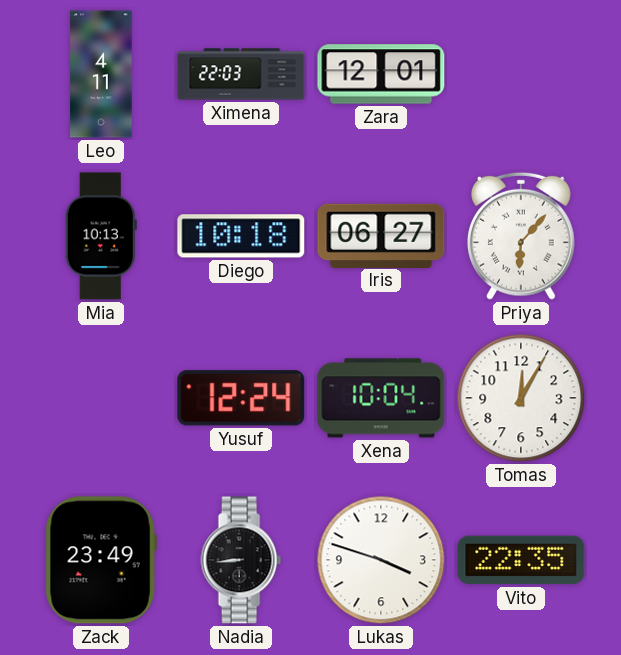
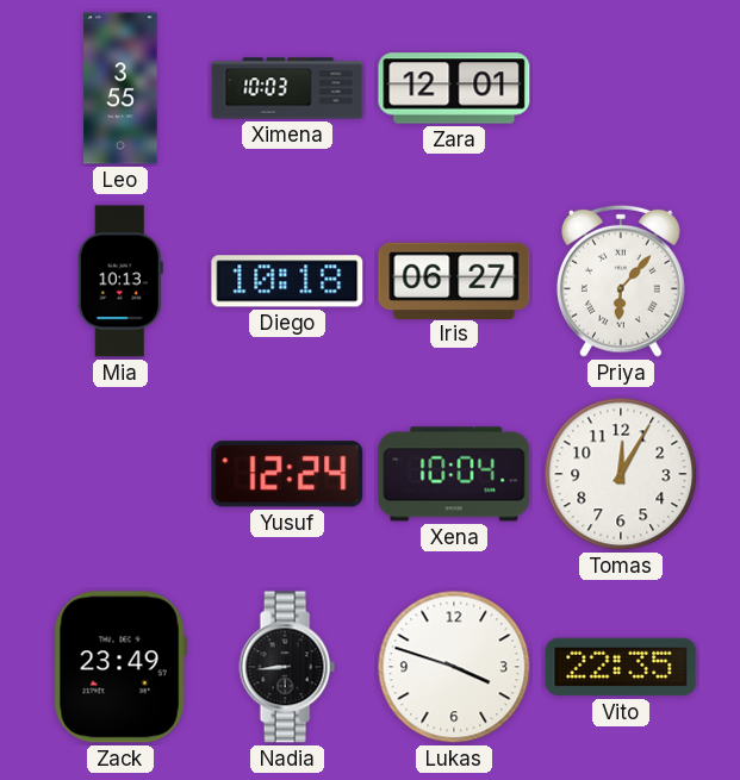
Leo: 4:11 -> 3:55 (120, 88)
Ximena: 22:03 -> 10:03 (287, 88)
